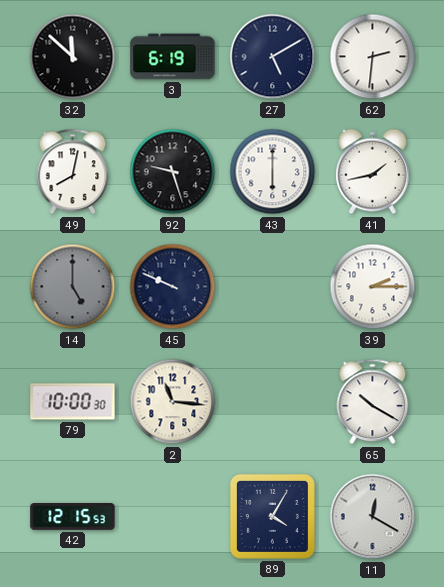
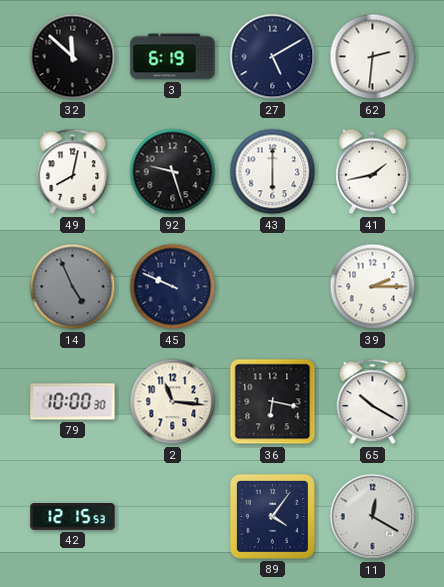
14: 5:00 -> 4:56 (73, 287)
36: none -> 6:17 (273, 402)
89: 4:05 -> 4:06 (272, 516)
